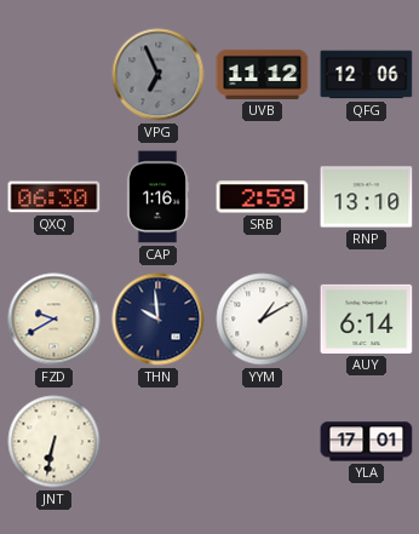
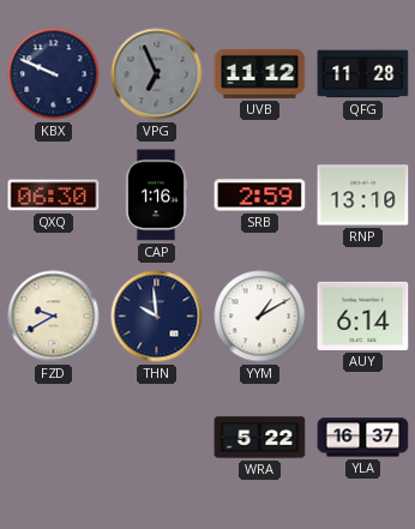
KBX: none -> 9:49 (54, 74)
QFG: 12:06 -> 11:28 (363, 74)
JNT: 6:32 -> none (54, 442)
WRA: none -> 5:22 (260, 438)
YLA: 17:01 -> 16:37 (363, 438)
